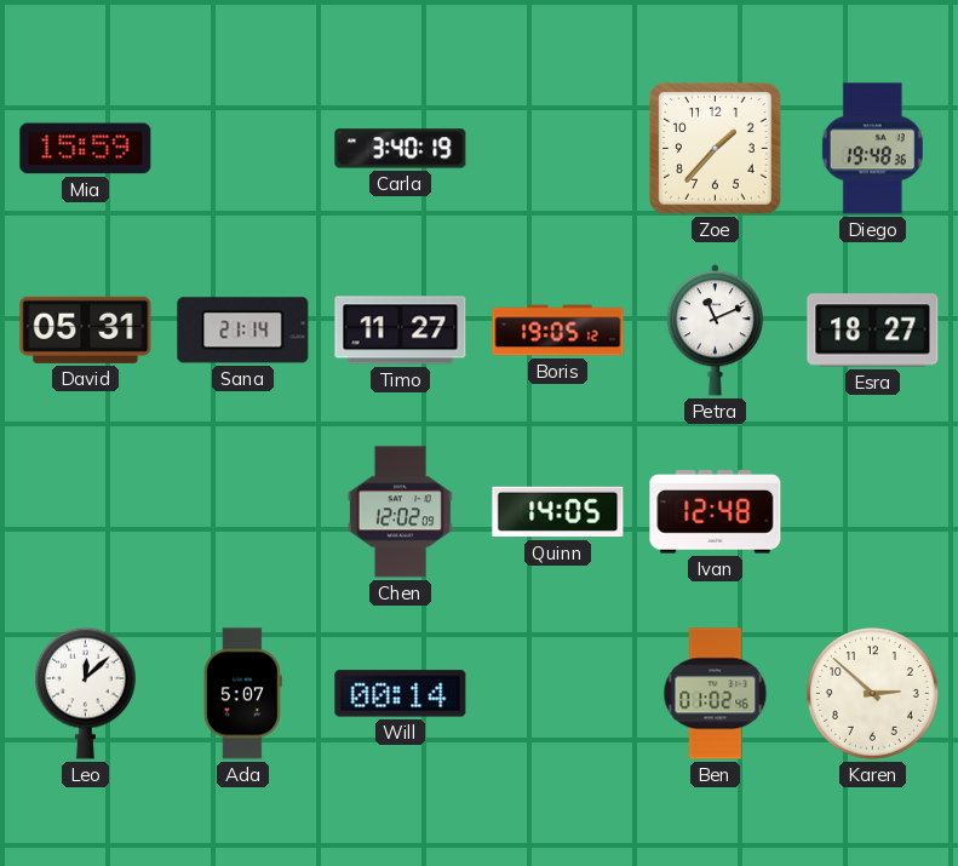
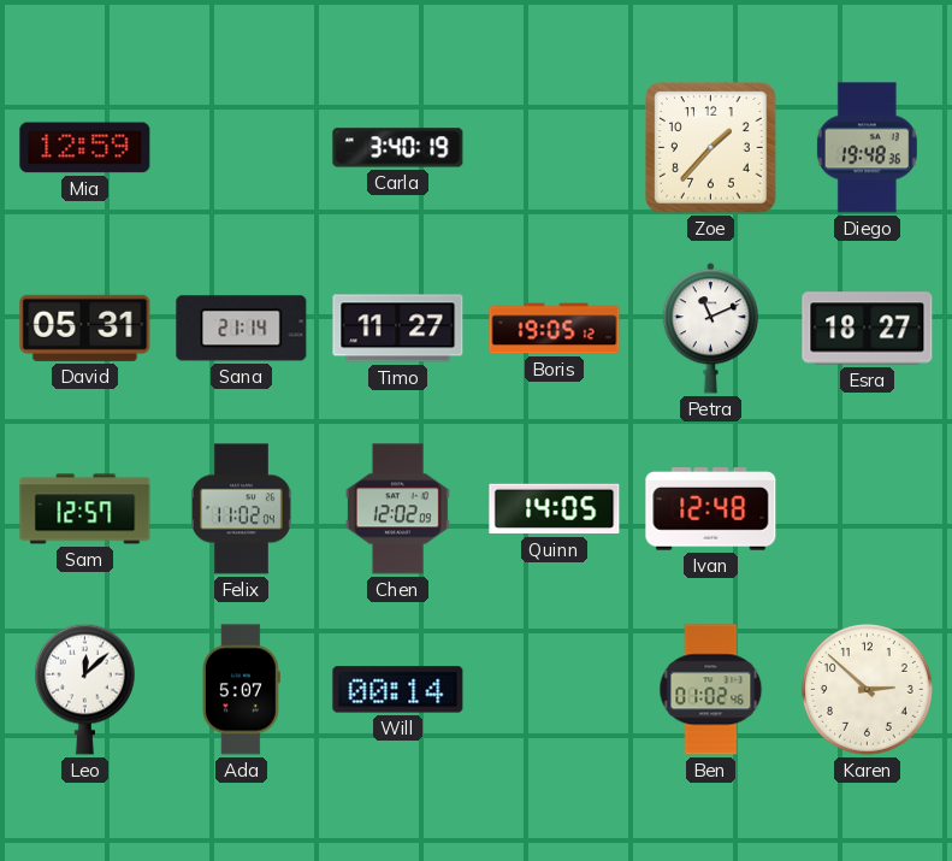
Mia: 15:59 -> 12:59 (85, 148)
Sam: none -> 12:57 (85, 509)
Felix: none -> 11:02 (241, 509)
